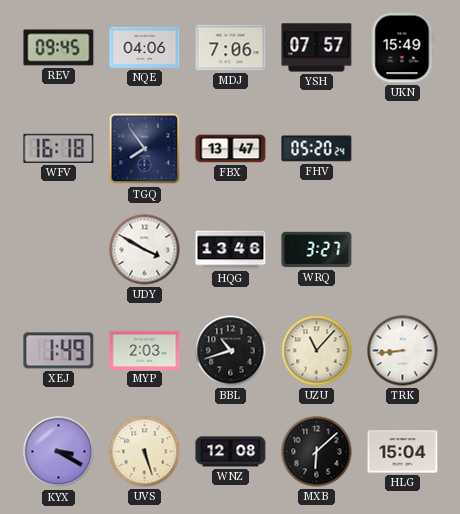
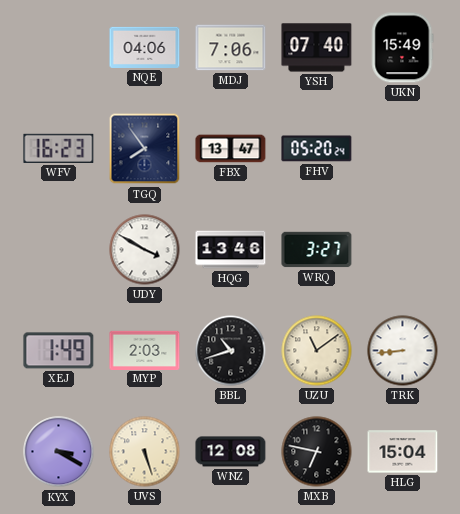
REV: 09:45 -> none (59, 48)
YSH: 07:57 -> 07:40 (317, 48)
WFV: 16:18 -> 16:23 (59, 148)
UZU: 11:07 -> 11:09 (317, 351)
MXB: 6:08 -> 6:47 (317, 452)
